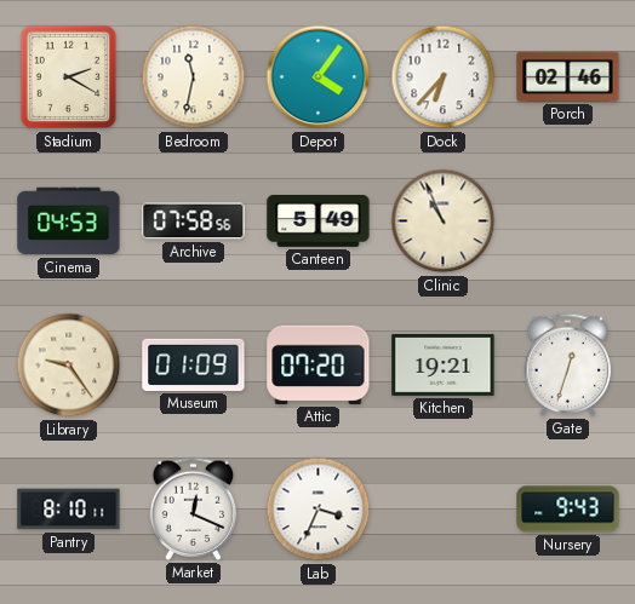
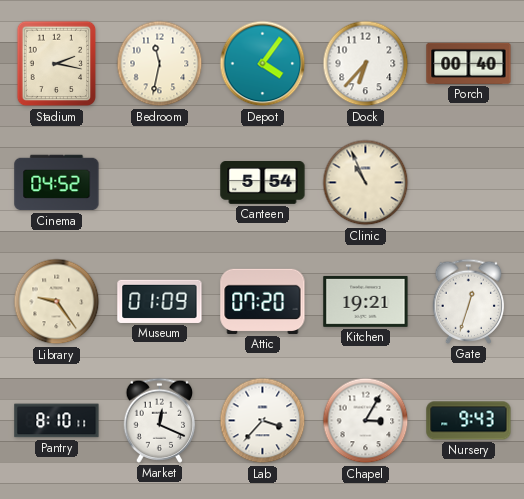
Stadium: 2:20 -> 2:17 (57, 64)
Porch: 02:46 -> 00:40 (469, 63)
Cinema: 04:53 -> 04:52 (57, 183)
Archive: 07:58 -> none (194, 222)
Canteen: 5:49 -> 5:54 (263, 183)
Lab: 3:34 -> 3:37 (263, 421)
Chapel: none -> 3:05 (366, 421)
